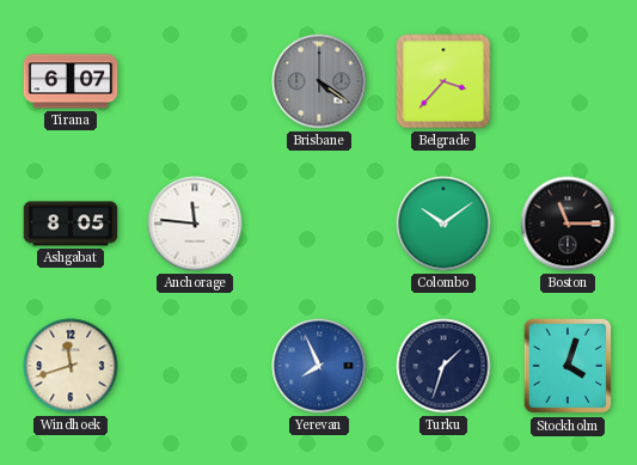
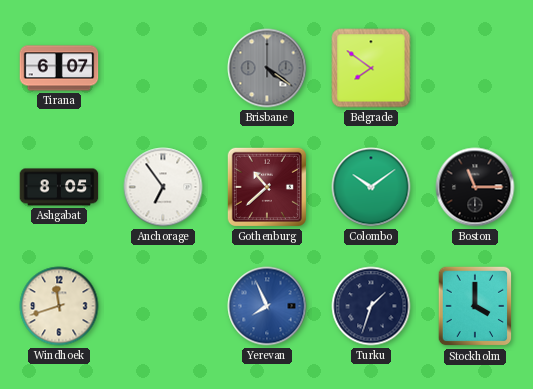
Belgrade: 3:37 -> 7:51 (371, 68)
Anchorage: 11:46 -> 6:54 (163, 187)
Gothenburg: none -> 10:38 (267, 187)
Stockholm: 4:03 -> 4:00 (475, 306)
